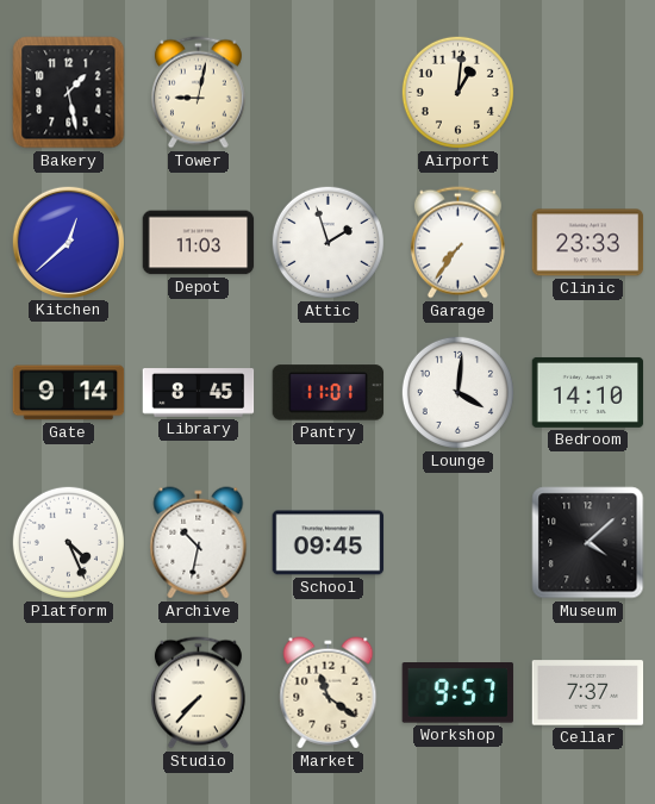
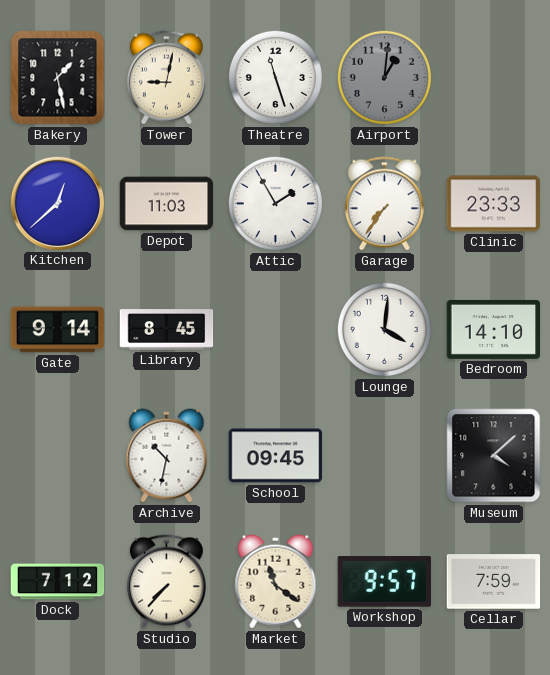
Theatre: none -> 11:27 (275, 77)
Airport dial: cream -> grey (384, 77)
Attic: 1:57 -> 1:55 (275, 203)
Pantry: 11:01 -> none (329, 393)
Platform: 4:26 -> none (68, 542)
Dock: none -> 7:12 (58, 582)
Cellar: 7:37 -> 7:59 (494, 582)
